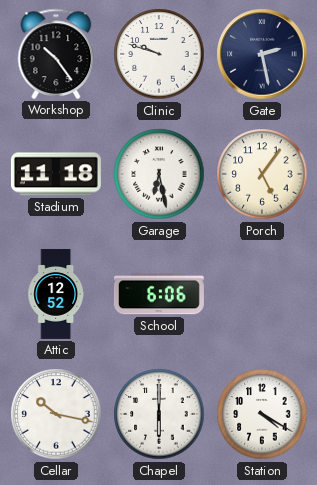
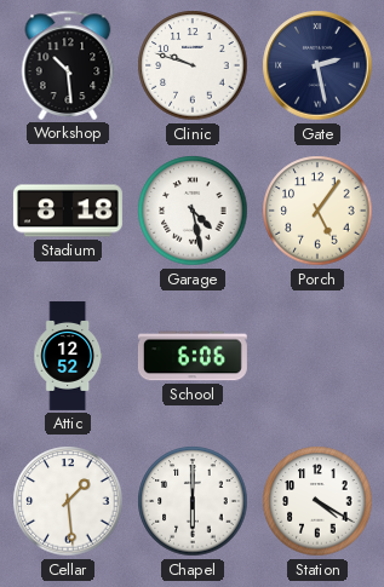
Workshop: 10:24 -> 10:29 (68, 65)
Stadium: 11:18 -> 8:18 (68, 211)
Garage: 6:28 -> 4:28 (193, 211)
Cellar: 10:17 -> 1:29 (68, 501)
